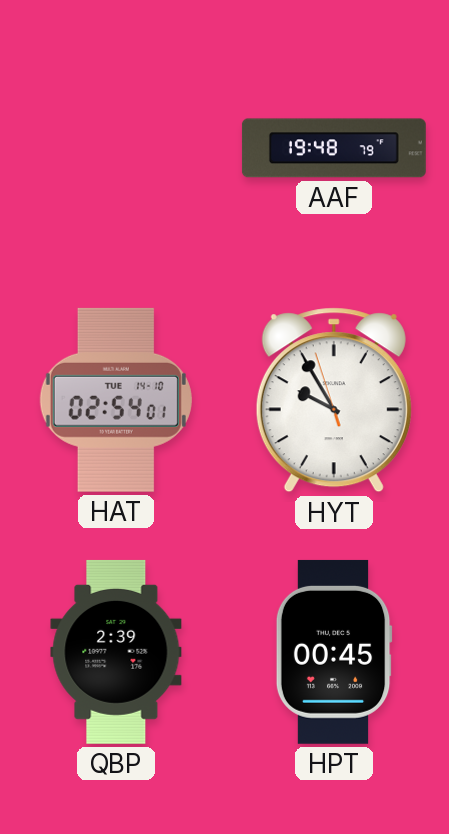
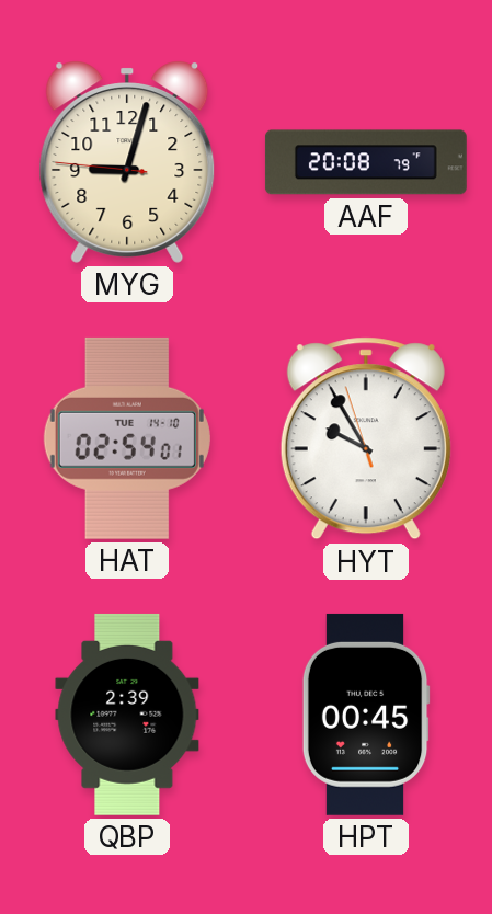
MYG: none -> 9:02 (127, 162)
AAF: 19:48 -> 20:08 (366, 162)
